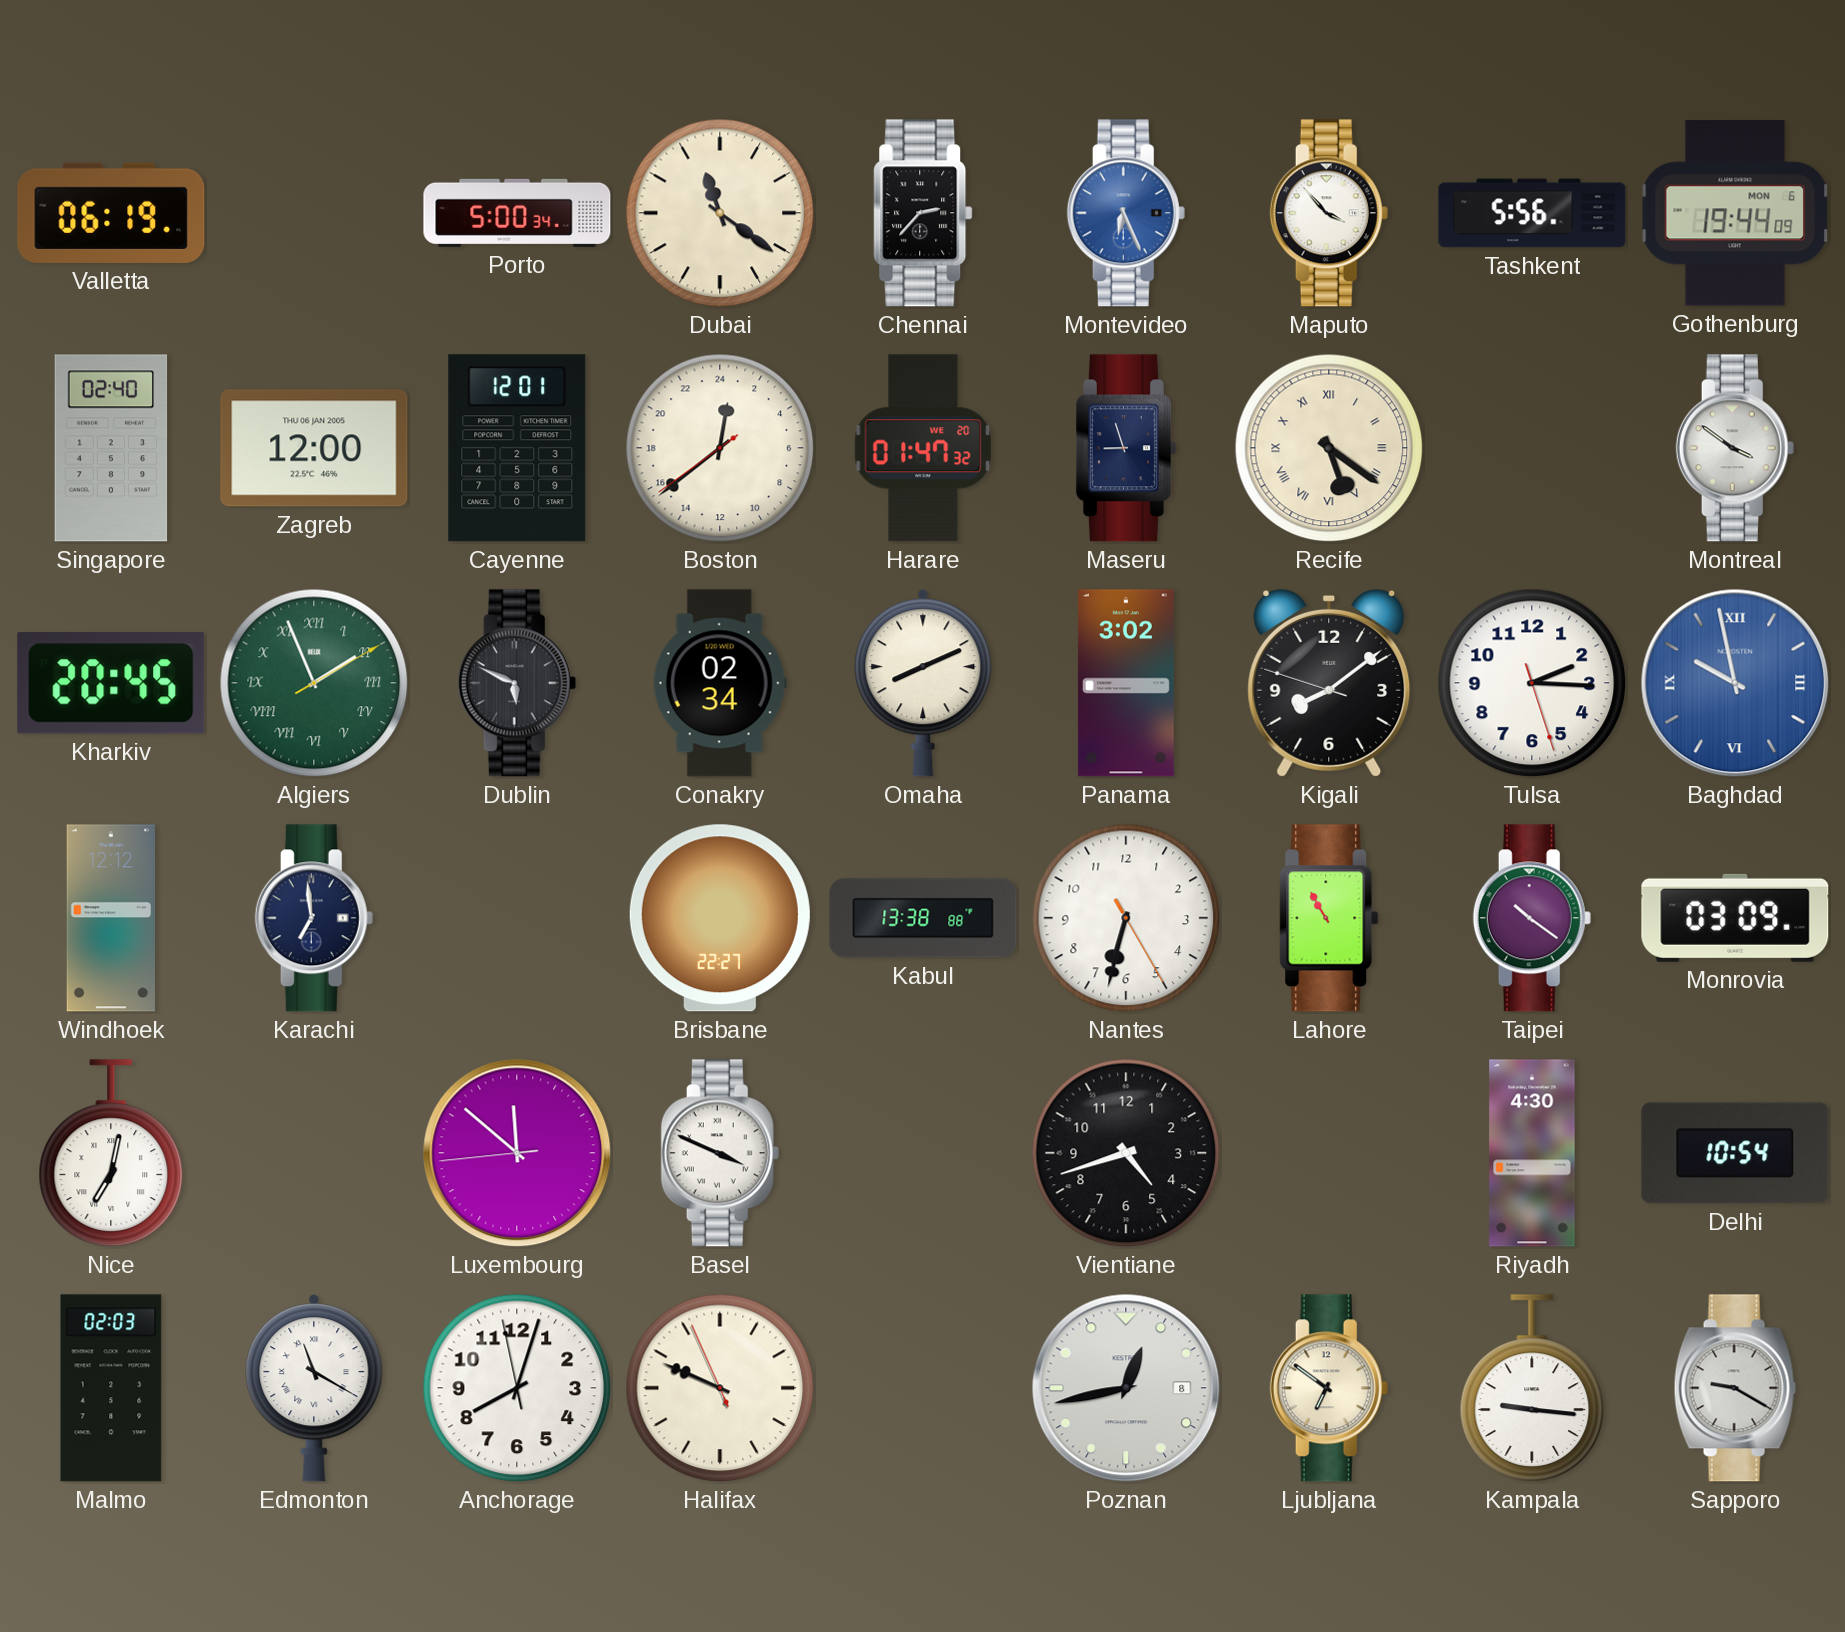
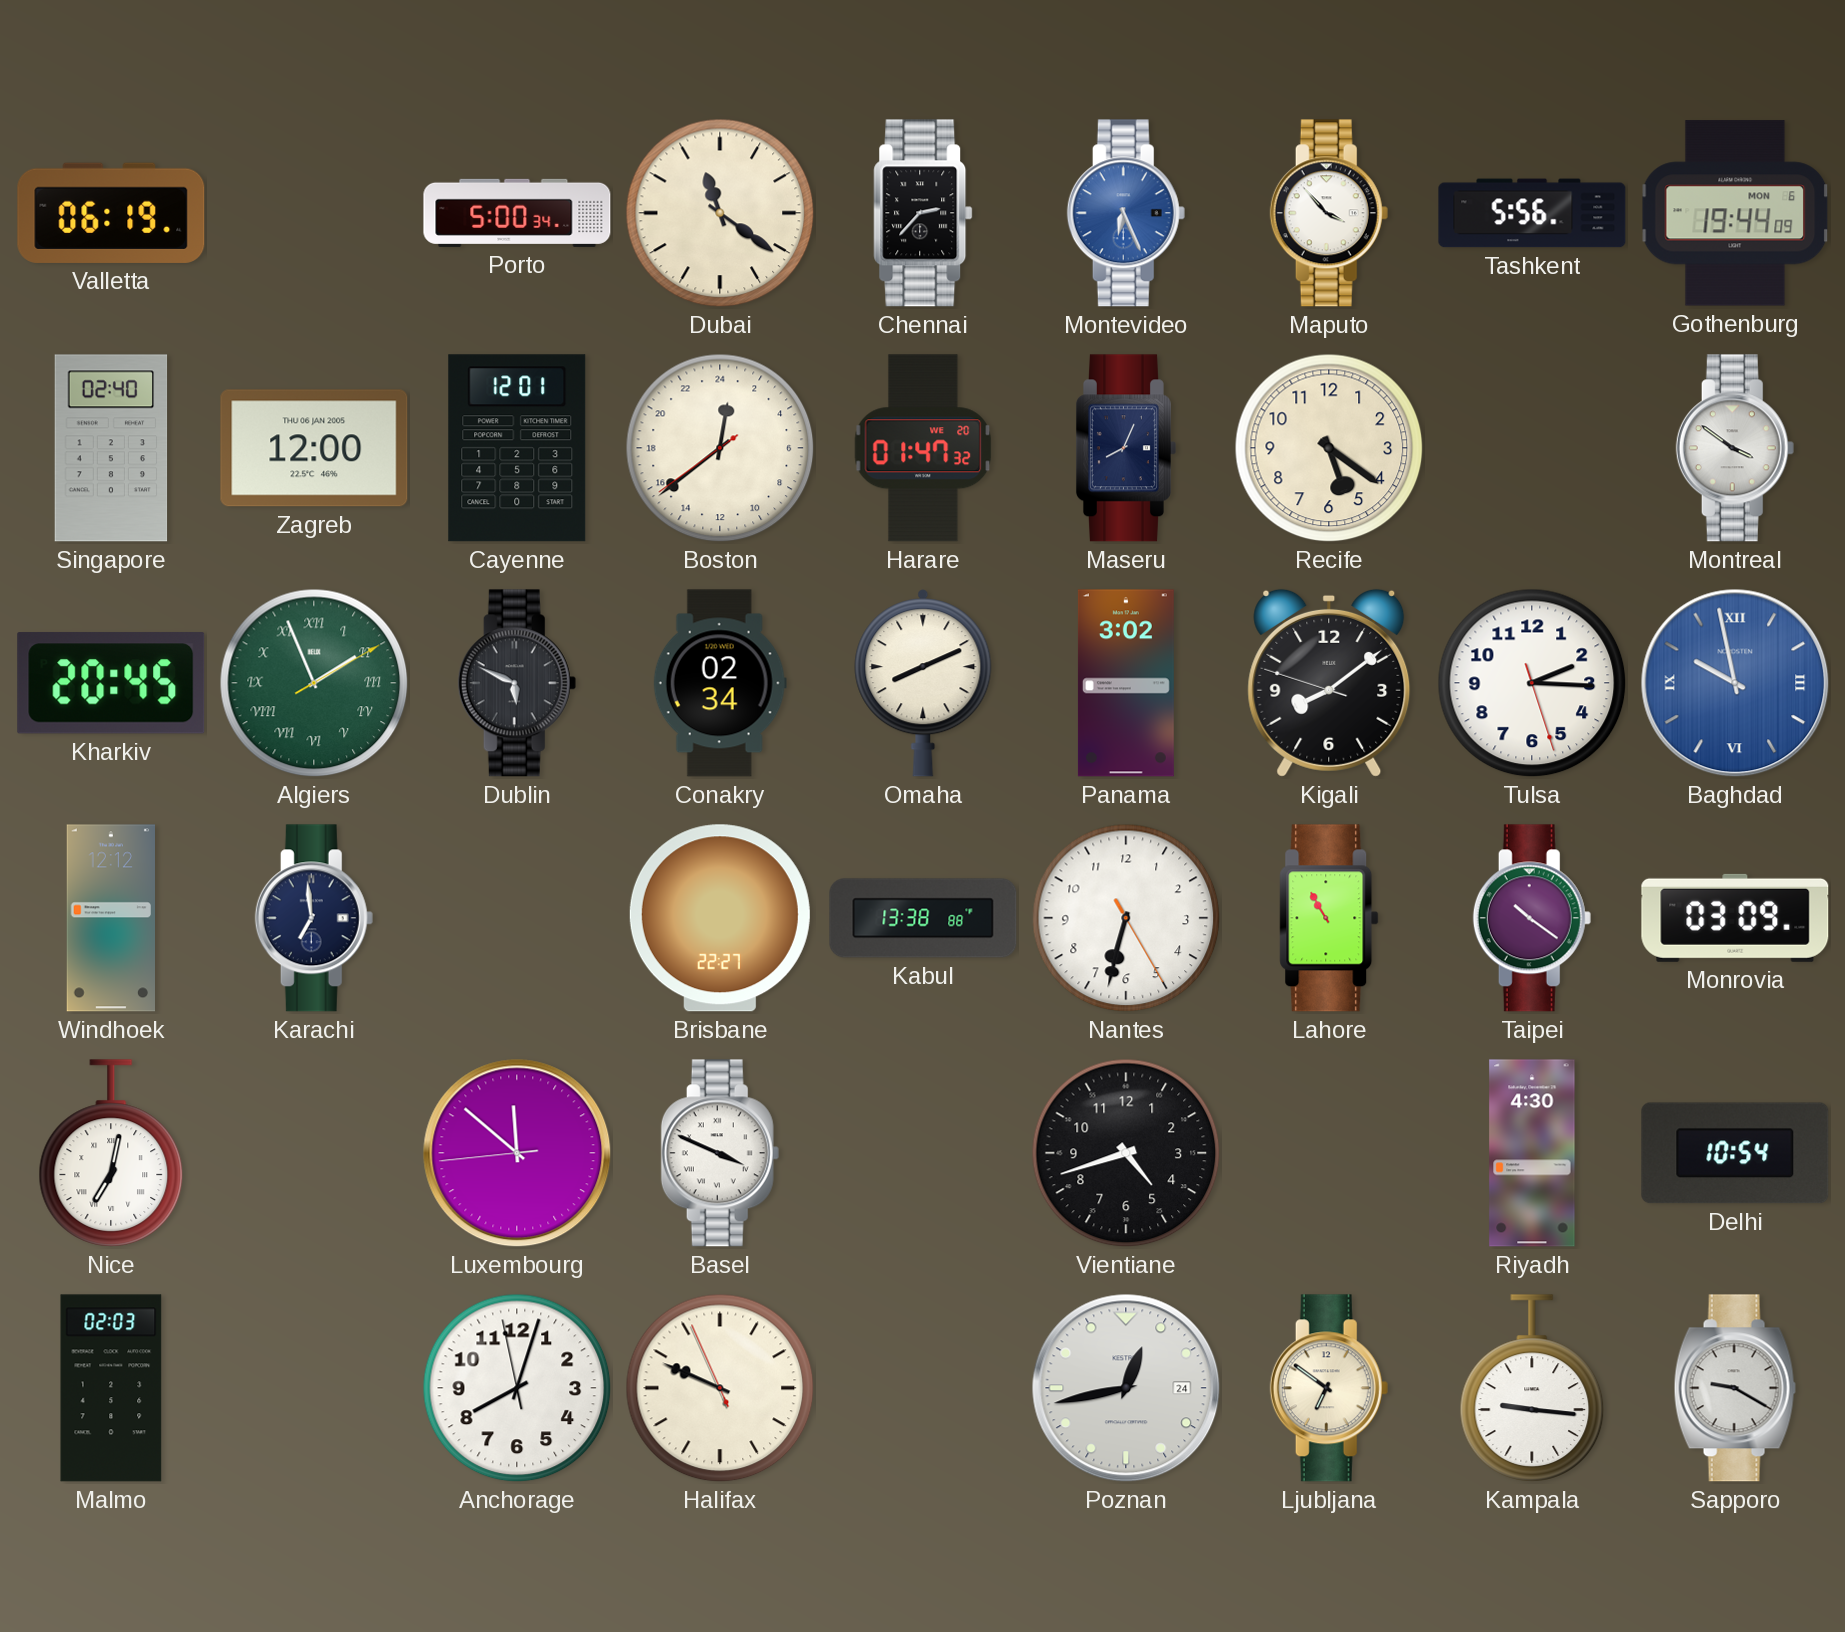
Maseru: 8:57 -> 8:04 (1126, 448)
Recife numerals: Roman -> Arabic (1329, 448)
Edmonton: 11:20 -> none (314, 1388)
Poznan date: 8 -> 24 (1126, 1388)
